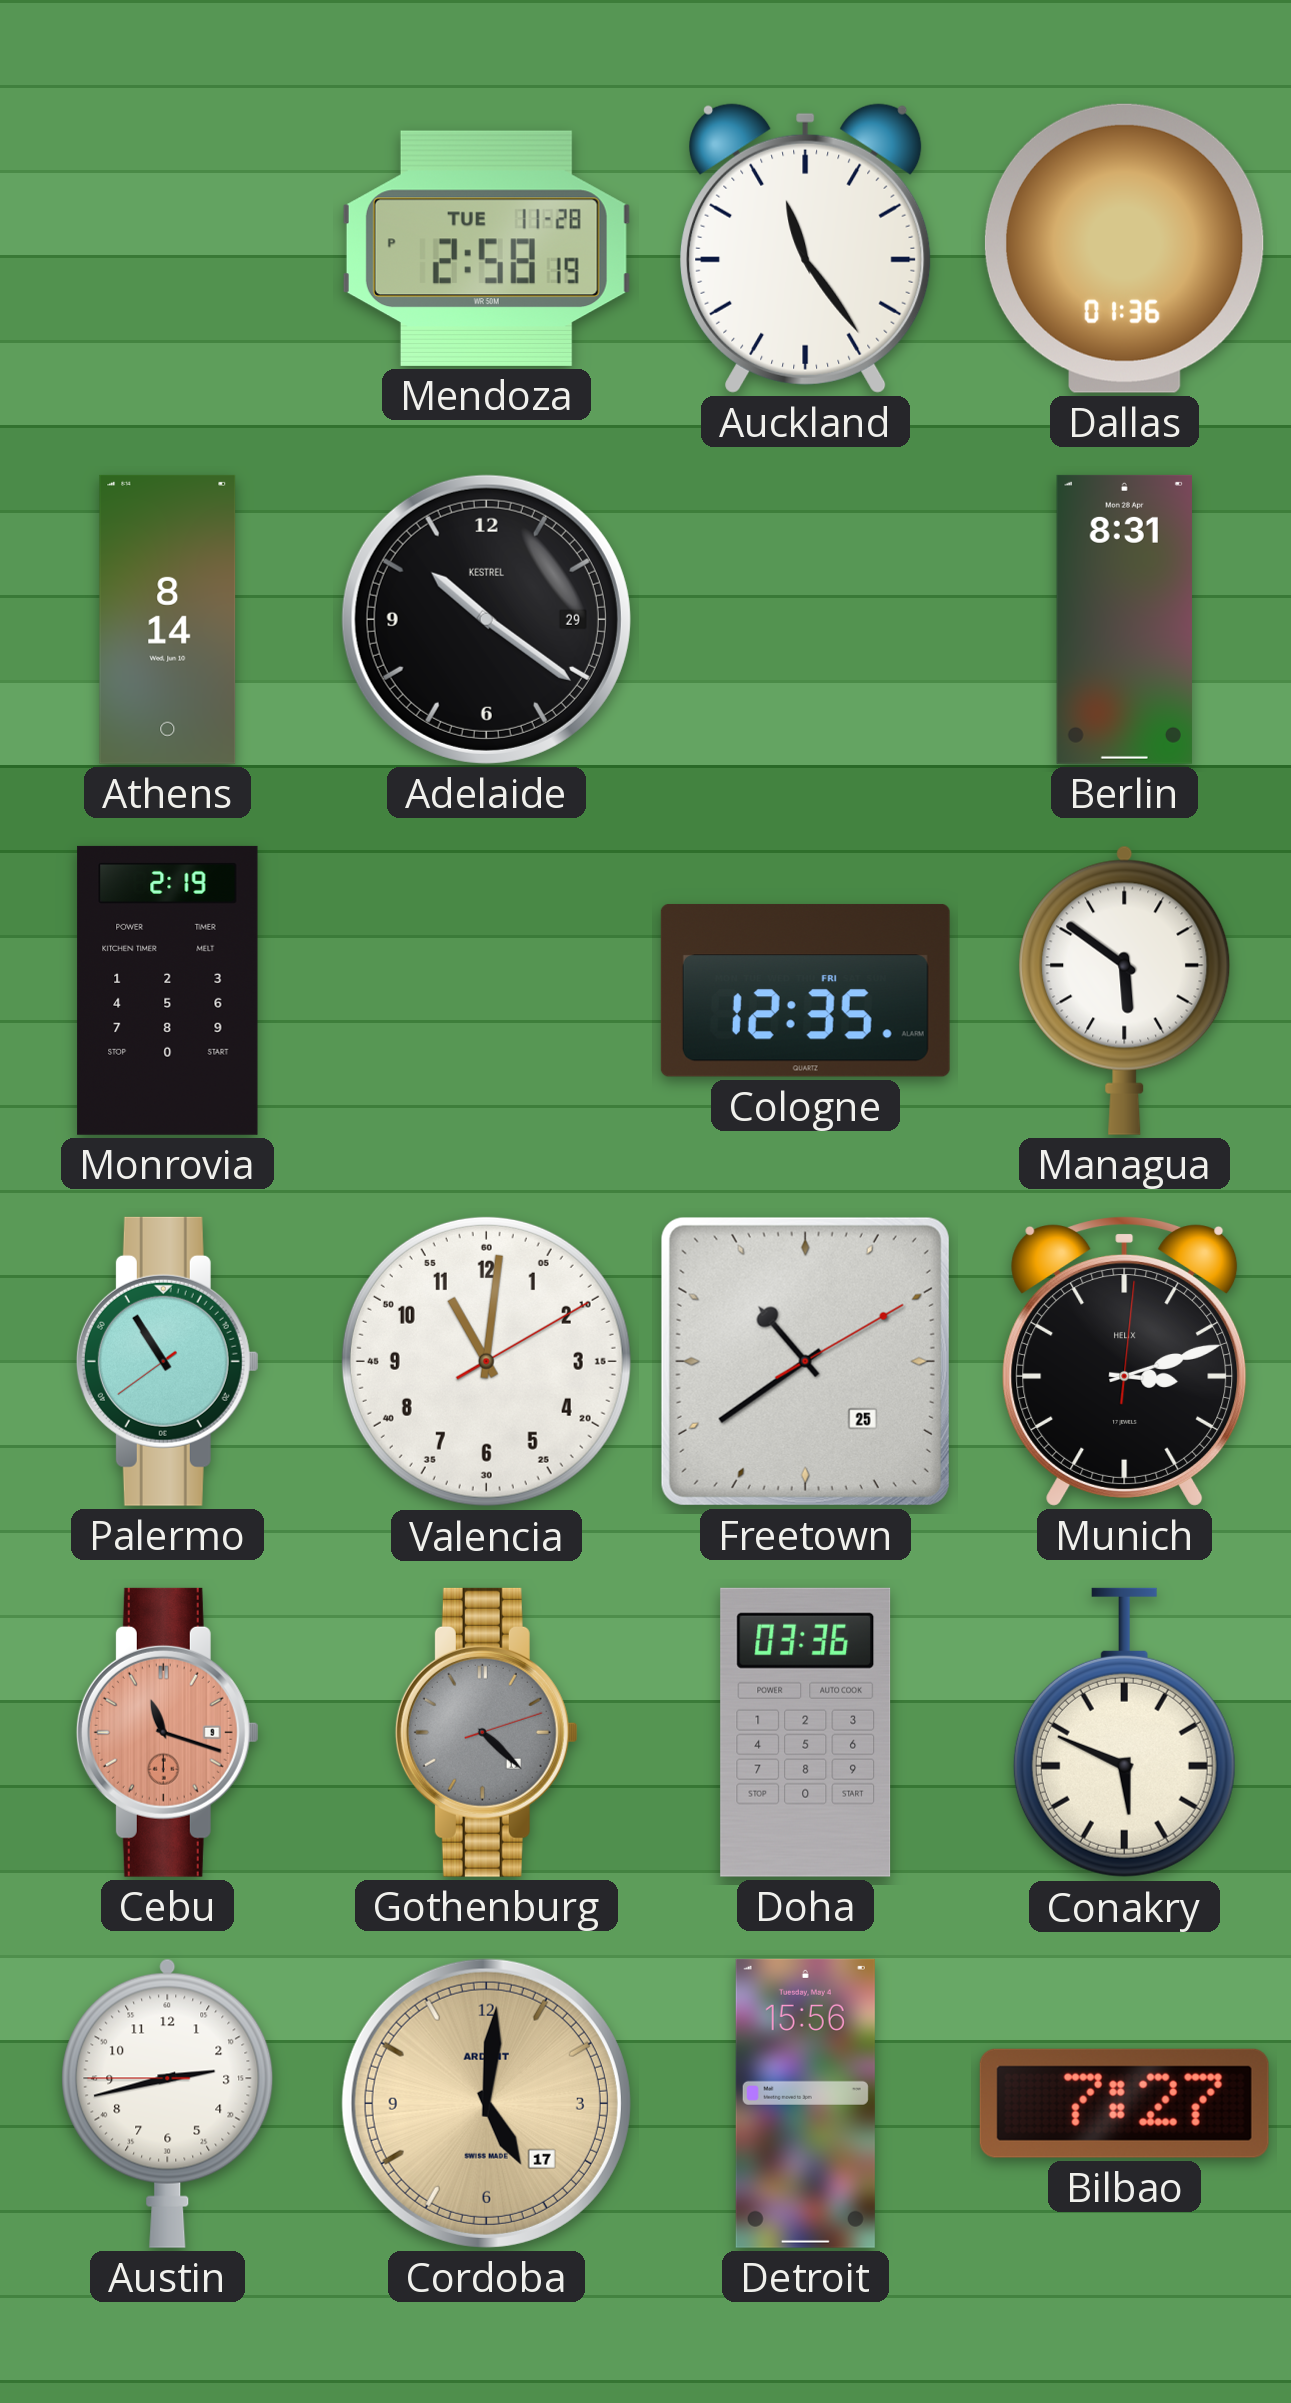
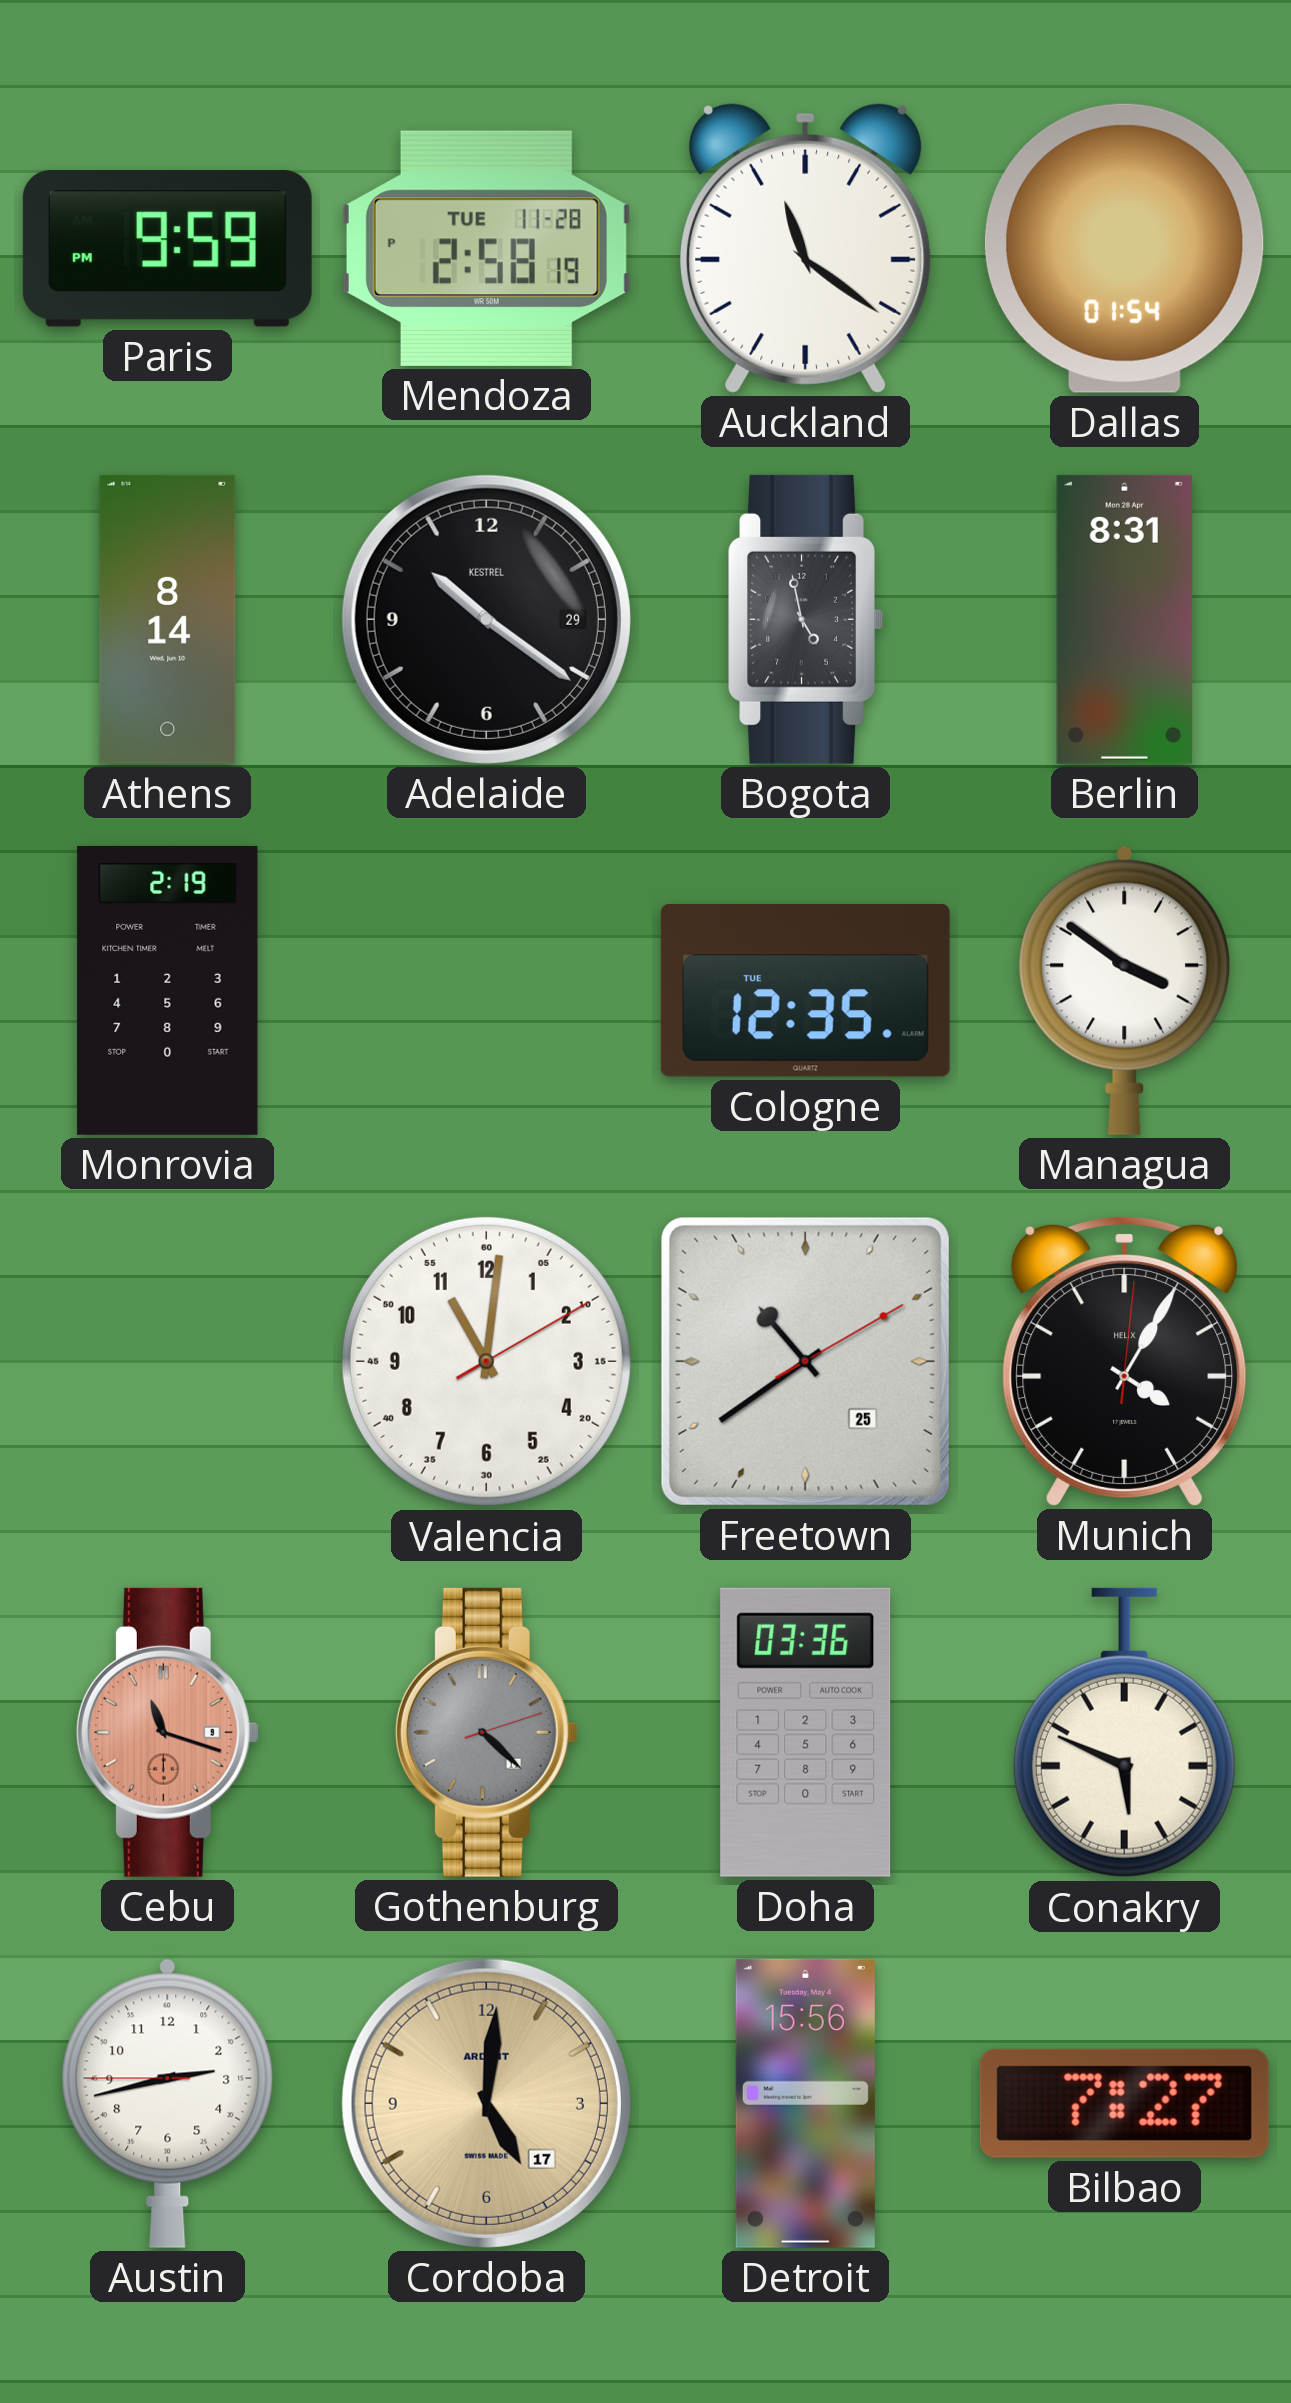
Paris: none -> 9:59 (167, 249)
Auckland: 11:24 -> 11:21 (806, 248)
Dallas: 01:36 -> 01:54 (1124, 248)
Bogota: none -> 4:58 (805, 619)
Cologne date: FRI -> TUE (805, 990)
Managua: 5:51 -> 3:51 (1125, 990)
Palermo: 10:54 -> none (167, 1361)
Munich: 3:12 -> 4:05 (1125, 1361)
